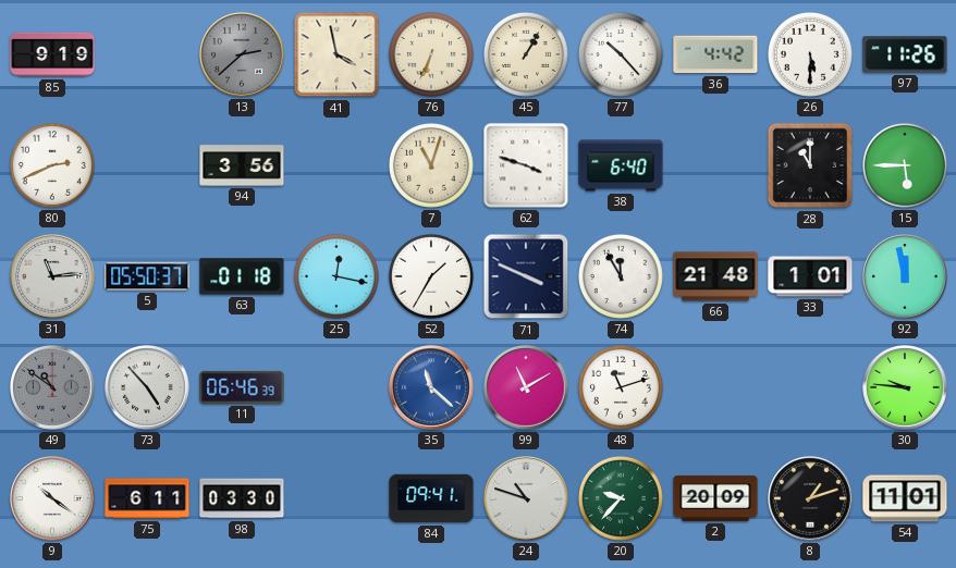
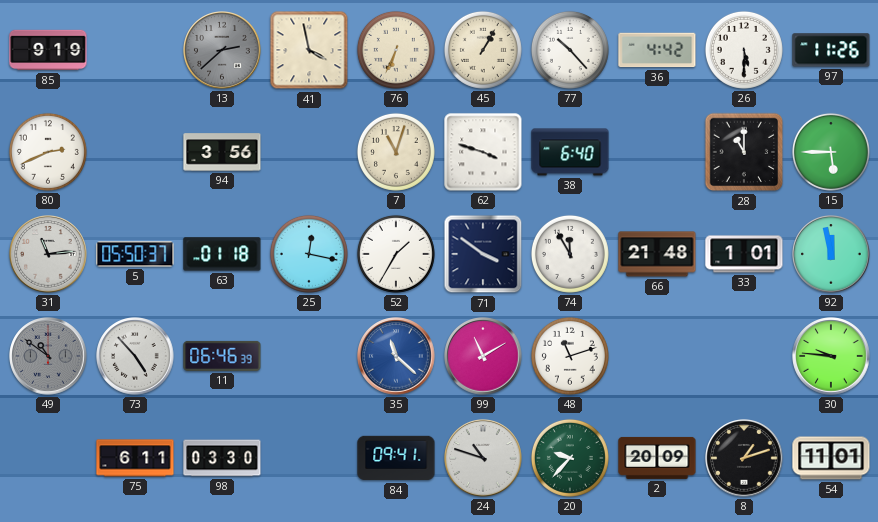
71: 3:49 -> 3:51 (483, 254)
9: 10:21 -> none (52, 498)
